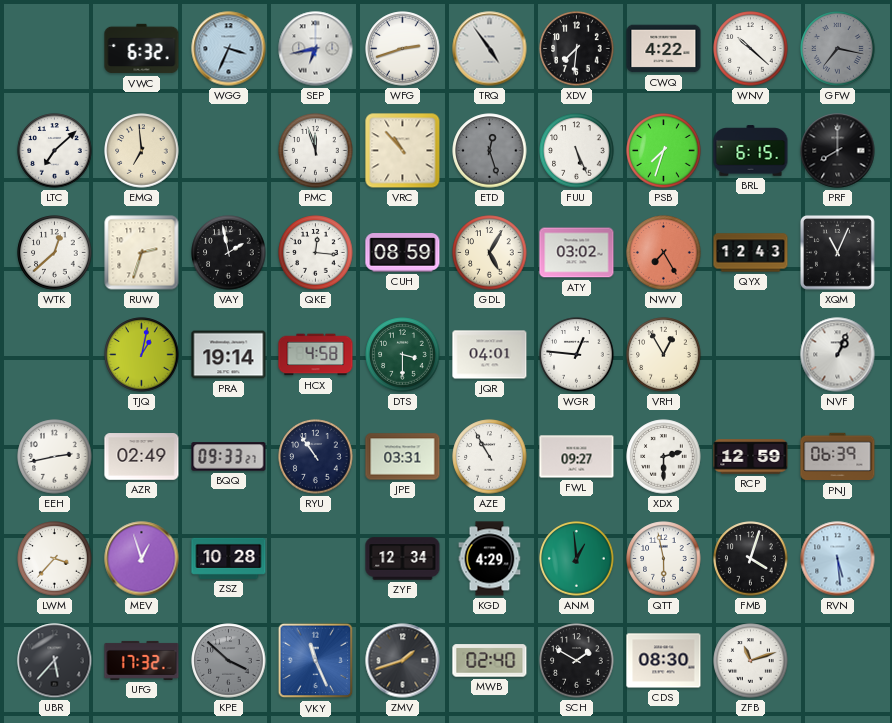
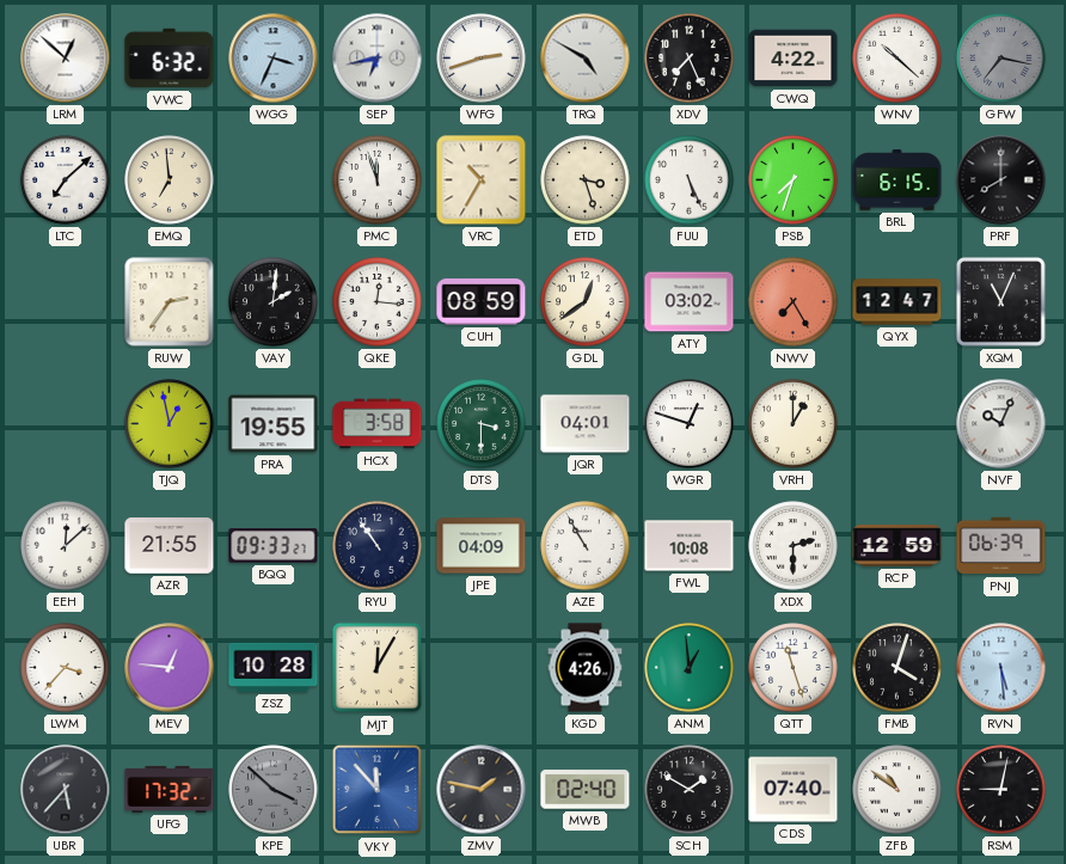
LRM: none -> 12:52 (66, 59)
TRQ: 4:54 -> 4:50 (586, 59)
XDV: 7:31 -> 7:26 (690, 59)
VRC: 10:53 -> 10:35 (482, 180)
ETD: 12:27 -> 3:27 (586, 180)
ETD dial: grey -> cream (586, 180)
WTK: 12:38 -> none (55, 253)
RUW: 2:33 -> 2:36 (170, 302)
VAY: 1:58 -> 2:01 (274, 302)
GDL: 5:05 -> 12:39 (586, 302)
QYX: 12:43 -> 12:47 (897, 302)
TJQ: 1:02 -> 12:58 (170, 424)
PRA: 19:14 -> 19:55 (274, 424)
HCX: 4:58 -> 3:58 (378, 424)
WGR: 12:46 -> 12:48 (690, 424)
VRH: 12:55 -> 1:00 (794, 424)
NVF: 1:04 -> 10:04 (1001, 424)
EEH: 2:43 -> 12:08 (66, 546)
AZR: 02:49 -> 21:55 (170, 546)
JPE: 03:31 -> 04:09 (482, 546)
FWL: 09:27 -> 10:08 (690, 546)
MEV: 12:57 -> 12:46 (170, 668)
MJT: none -> 12:05 (378, 668)
ZYF: 12:34 -> none (403, 559)
KGD: 4:29 -> 4:26 (586, 668)
QTT: 5:58 -> 11:27 (794, 668)
VKY: 11:26 -> 11:53 (378, 790)
ZMV: 1:42 -> 1:47 (482, 790)
CDS: 08:30 -> 07:40 (794, 790)
ZFB: 11:12 -> 10:51 (897, 790)
RSM: none -> 9:02 (1001, 790)
